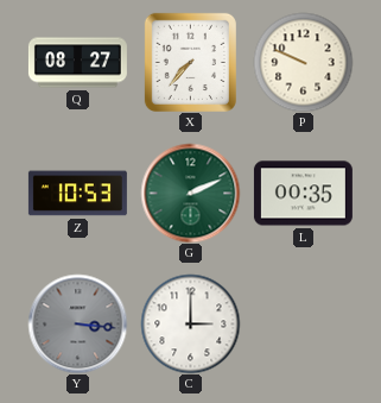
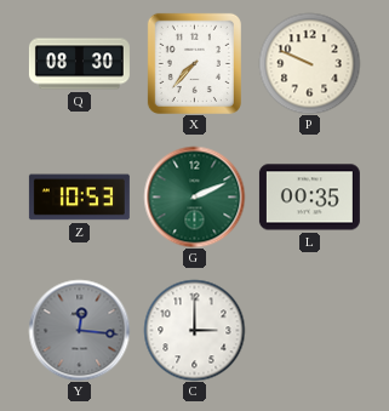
Q: 08:27 -> 08:30 (79, 64)
Y: 3:16 -> 12:16 (79, 330)
